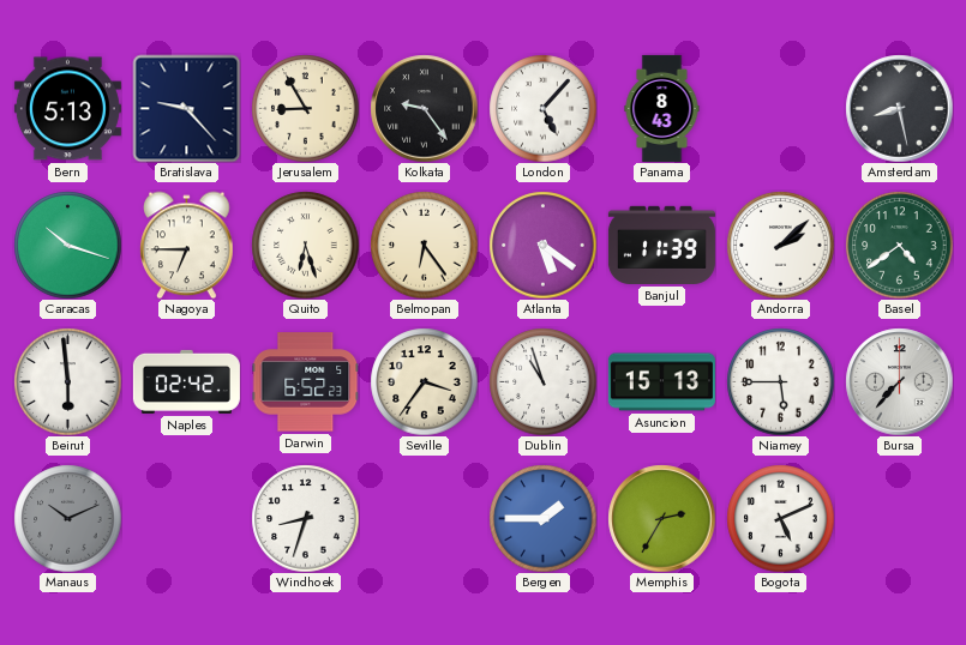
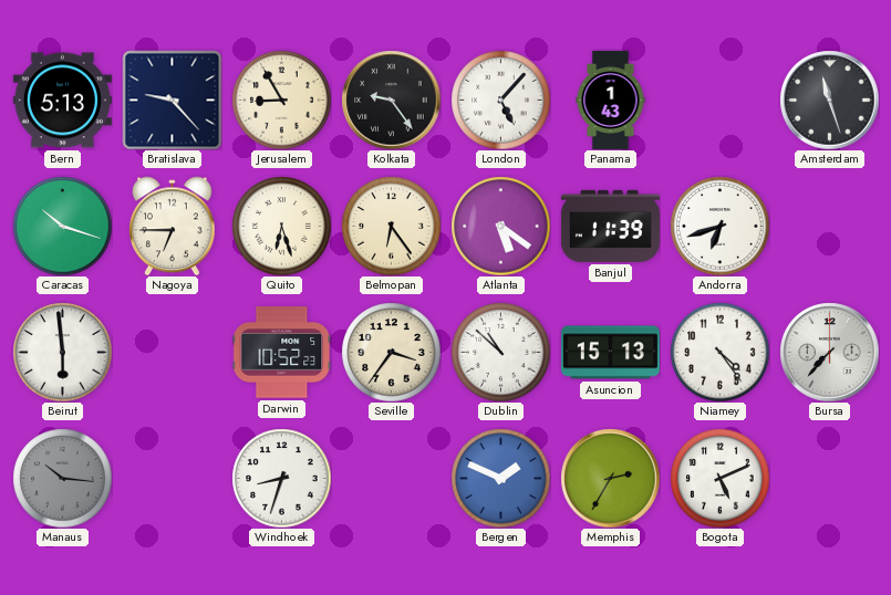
Panama: 8:43 -> 1:43 (611, 100)
Amsterdam: 8:28 -> 11:27 (829, 100)
Andorra: 2:08 -> 6:42 (719, 226)
Basel: 4:39 -> none (899, 245)
Naples: 02:42 -> none (186, 381)
Darwin: 6:52 -> 10:52 (281, 353)
Dublin: 10:57 -> 10:52 (500, 352)
Niamey: 5:45 -> 4:24 (719, 352)
Manaus: 10:11 -> 10:16 (62, 478)
Bergen: 1:45 -> 1:49 (500, 478)
